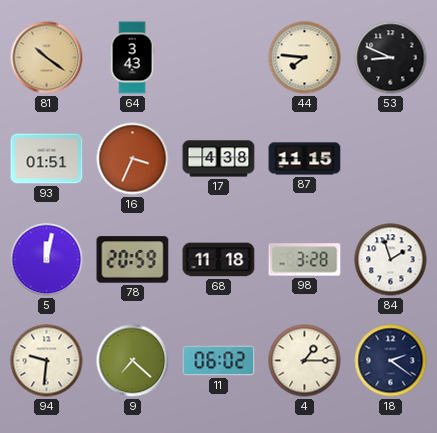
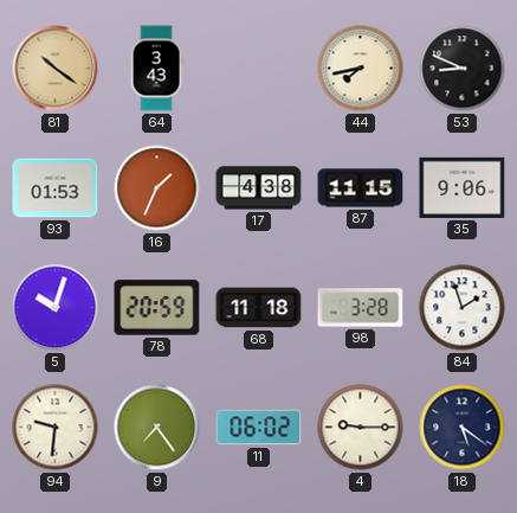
44: 7:46 -> 7:43 (361, 69)
93: 01:51 -> 01:53 (56, 188)
16: 3:34 -> 1:34 (157, 188)
35: none -> 9:06 (463, 187)
5: 12:02 -> 10:03 (56, 308)
9: 7:22 -> 7:24 (157, 428)
4: 1:15 -> 9:15 (361, 428)
18: 2:21 -> 5:21 (463, 428)
